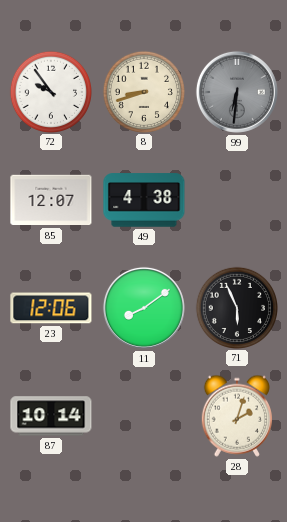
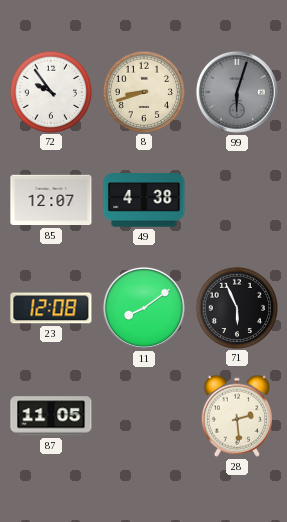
99: 6:31 -> 6:03 (237, 92)
23: 12:06 -> 12:08 (51, 308)
87: 10:14 -> 11:05 (51, 416)
28: 2:03 -> 2:29 (237, 416)
